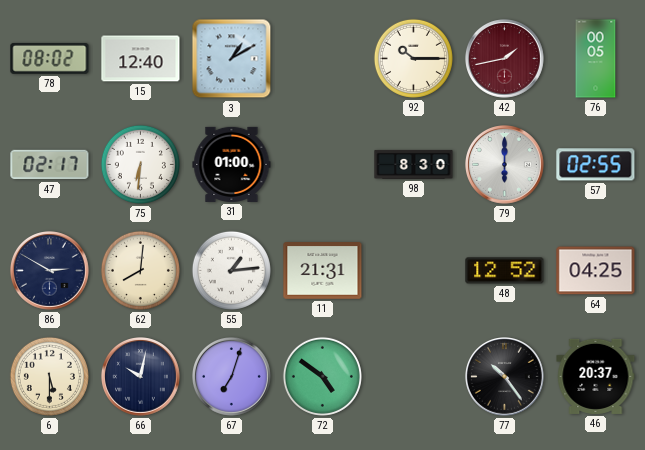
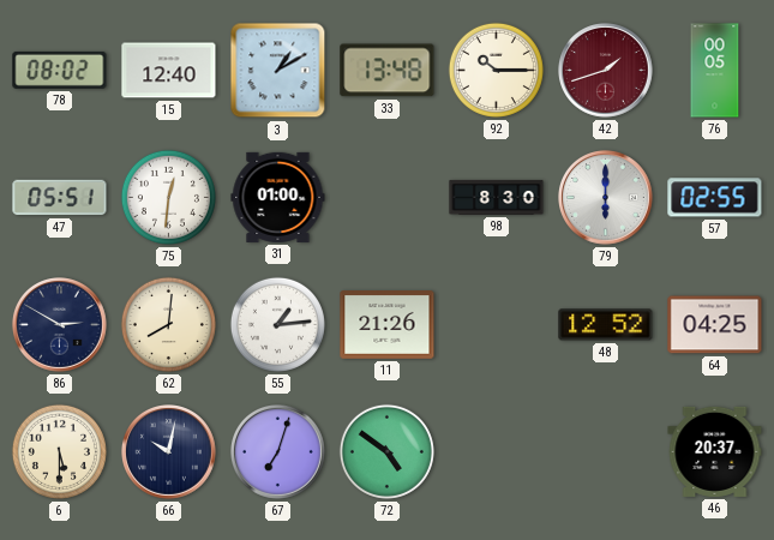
33: none -> 13:48 (388, 71)
42: 1:43 -> 1:42 (606, 71)
47: 02:17 -> 05:51 (60, 198)
75: 6:31 -> 12:31 (168, 197)
11: 21:31 -> 21:26 (388, 325)
77: 10:24 -> none (505, 377)
